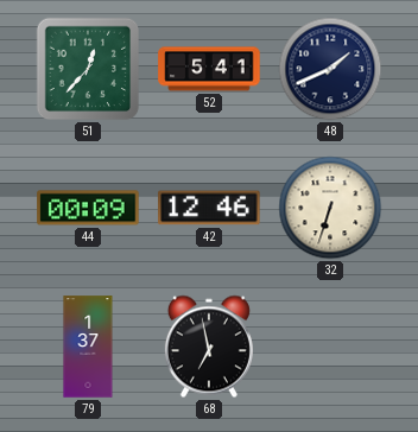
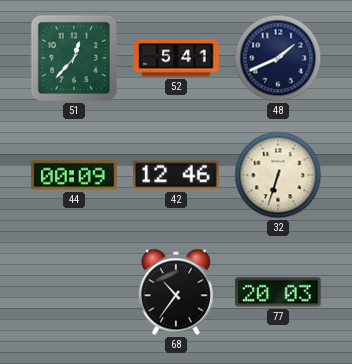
79: 1:37 -> none (88, 347)
68: 6:58 -> 10:36 (176, 292)
77: none -> 20:03 (278, 292)
